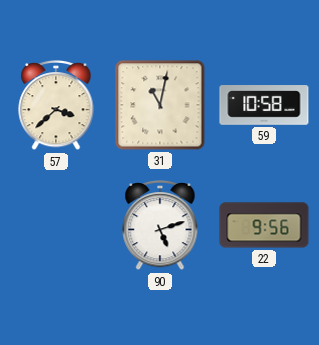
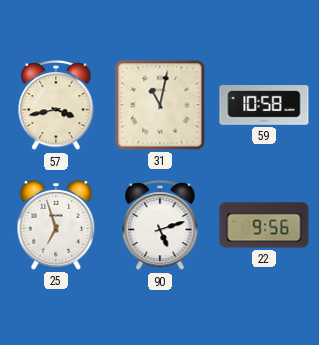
57: 3:38 -> 3:43 (56, 106)
25: none -> 6:57 (56, 225)
